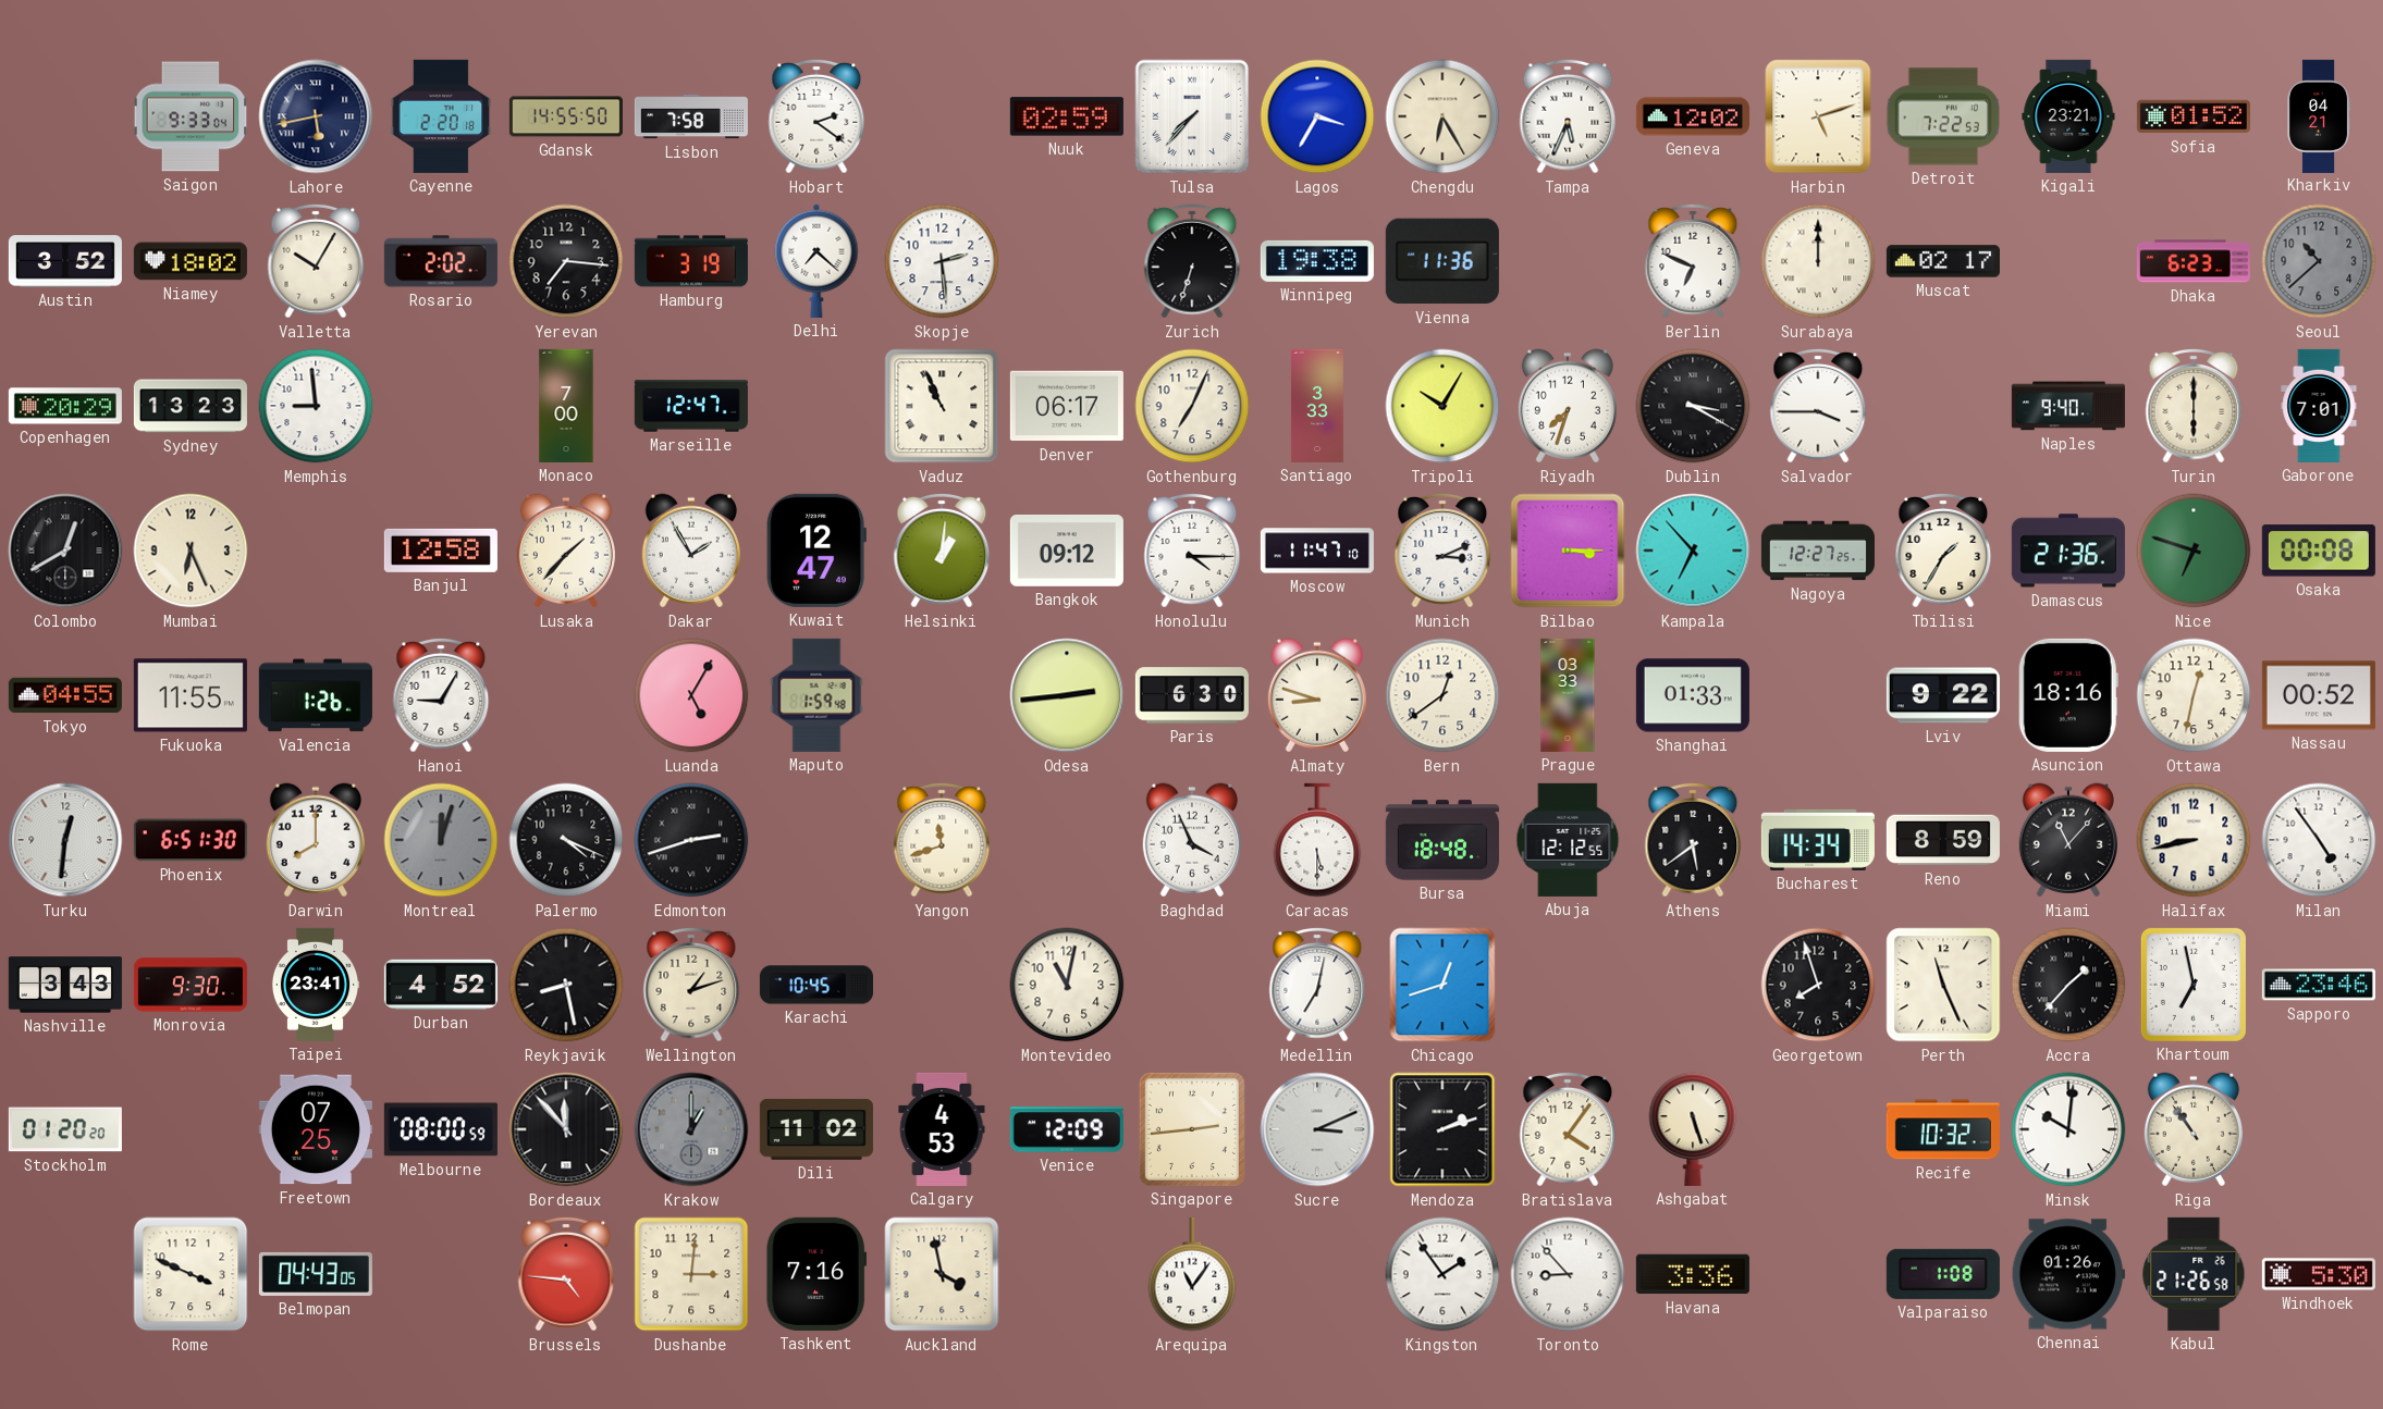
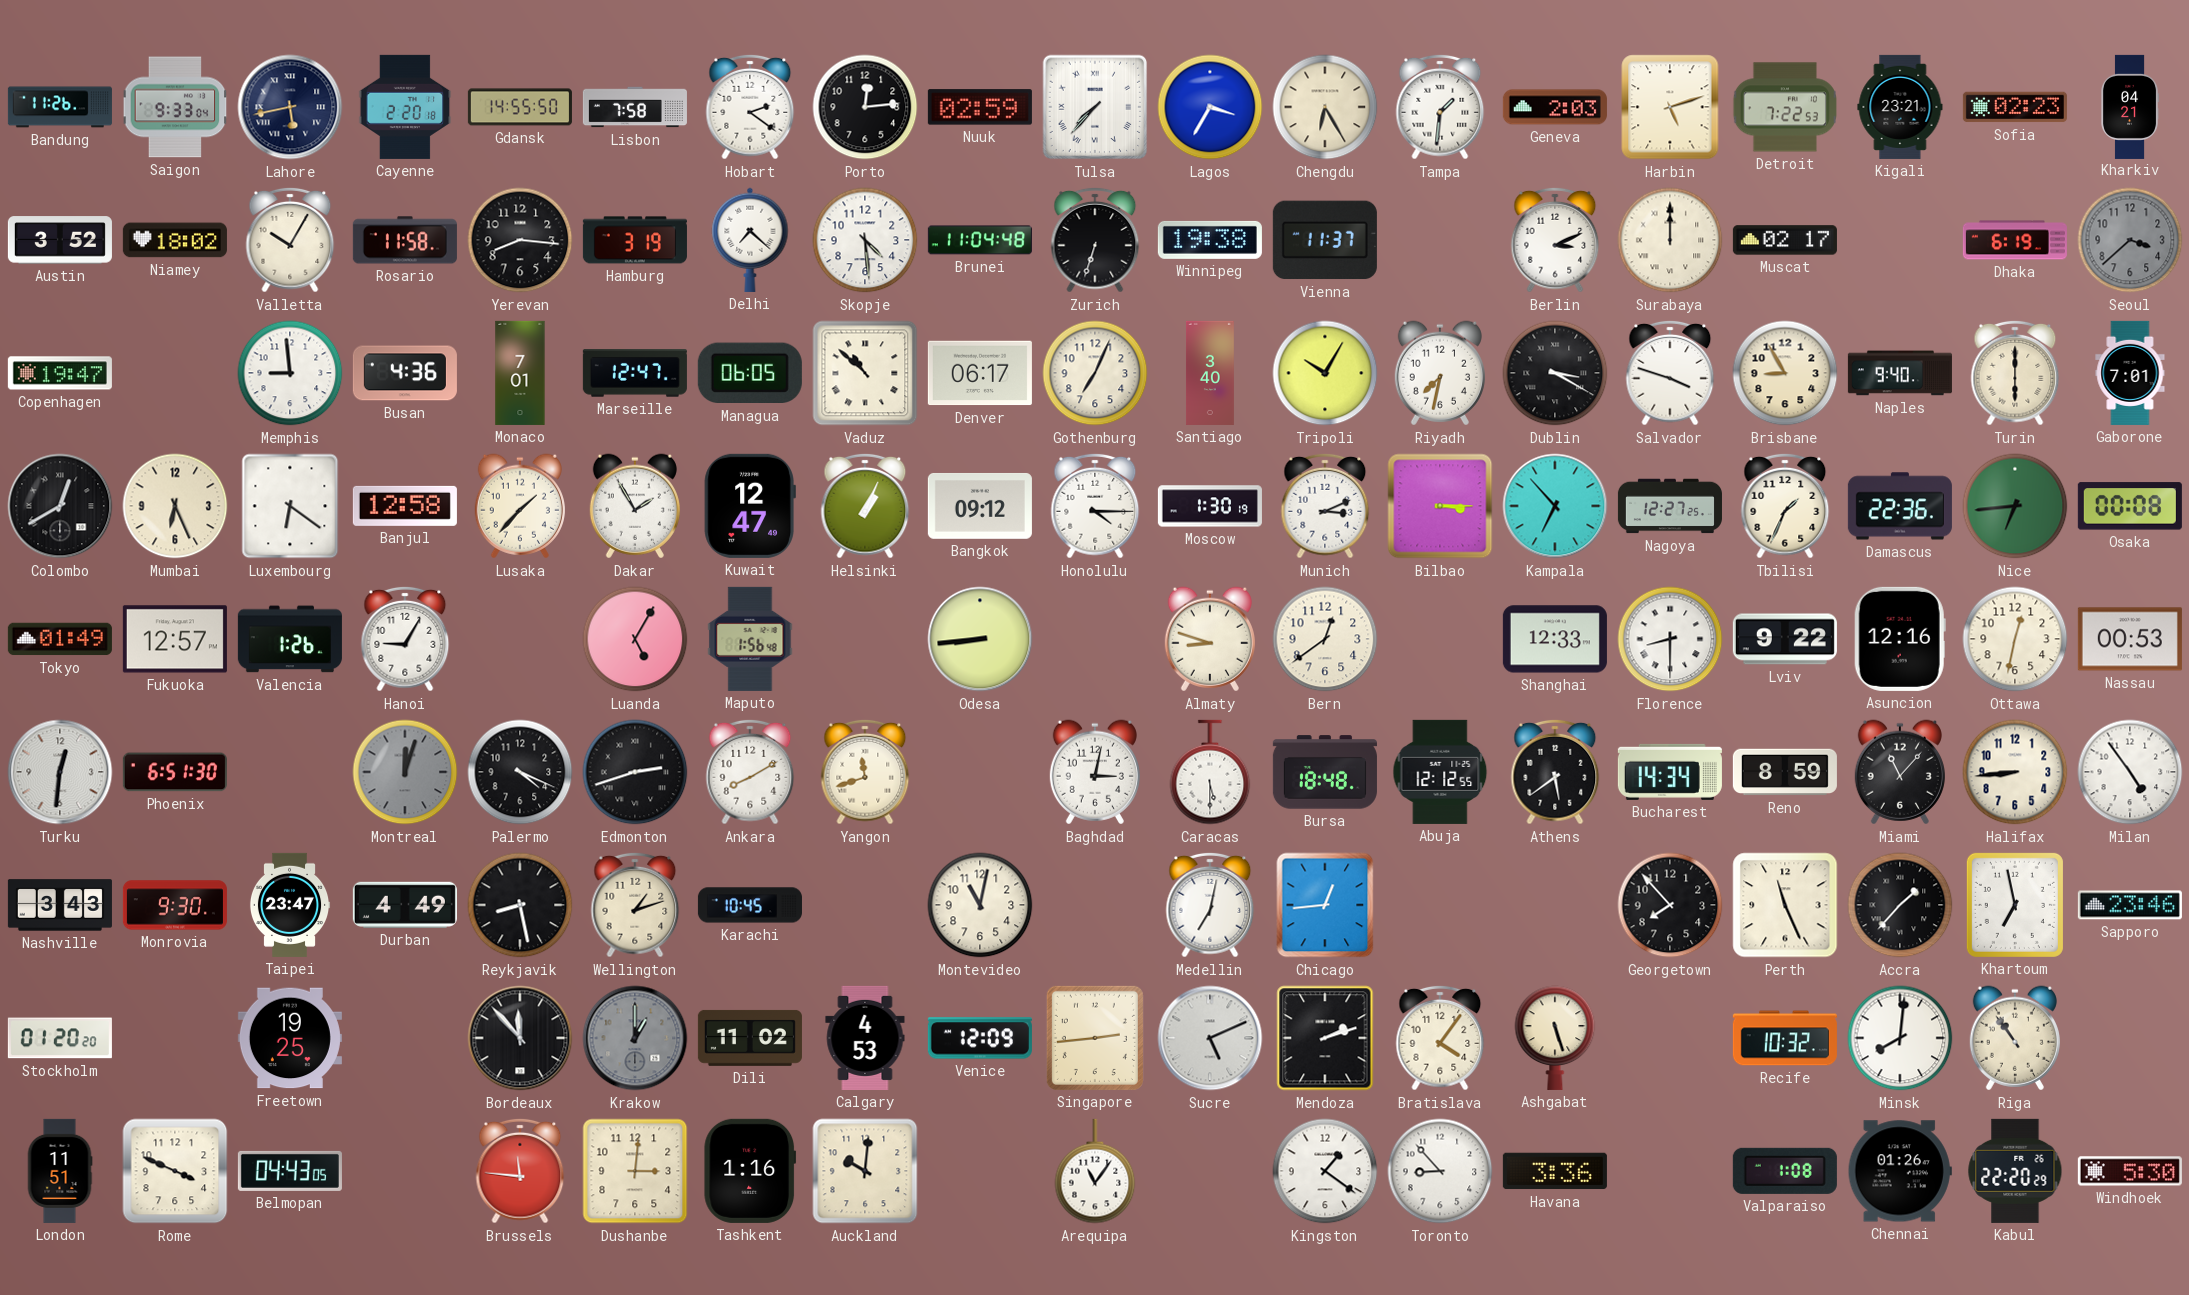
Bandung: none -> 11:26 (60, 107)
Porto: none -> 12:14 (865, 107)
Tampa: 5:34 -> 1:31 (1440, 107)
Geneva: 12:02 -> 2:03 (1555, 107)
Sofia: 01:52 -> 02:23 (2015, 107)
Rosario: 2:02 -> 11:58 (405, 240)
Yerevan: 7:16 -> 8:16 (520, 240)
Skopje: 2:29 -> 4:29 (865, 240)
Brunei: none -> 11:04 (980, 240)
Vienna: 11:36 -> 11:37 (1325, 240)
Berlin: 6:49 -> 3:11 (1555, 240)
Dhaka: 6:23 -> 6:19 (2015, 240)
Seoul: 10:38 -> 3:38 (2130, 240)
Copenhagen: 20:29 -> 19:47 (60, 373)
Sydney: 13:23 -> none (191, 406)
Busan: none -> 4:36 (405, 373)
Monaco: 7:00 -> 7:01 (520, 373)
Managua: none -> 06:05 (750, 373)
Vaduz: 10:56 -> 10:52 (865, 373)
Santiago: 3:33 -> 3:40 (1210, 373)
Riyadh: 7:33 -> 7:32 (1440, 373)
Salvador: 3:45 -> 3:48 (1670, 373)
Brisbane: none -> 8:55 (1785, 373)
Luxembourg: none -> 6:21 (290, 506)
Helsinki: 1:01 -> 1:04 (865, 506)
Moscow: 11:47 -> 1:30 (1210, 506)
Tbilisi: 1:35 -> 1:34 (1785, 506)
Damascus: 21:36 -> 22:36 (1900, 506)
Nice: 6:48 -> 6:44 (2015, 506)
Tokyo: 04:55 -> 01:49 (60, 639)
Fukuoka: 11:55 -> 12:57 (175, 639)
Maputo: 1:59 -> 1:56 (750, 639)
Odesa: 2:44 -> 8:44 (980, 639)
Paris: 6:30 -> none (1192, 695)
Prague: 03:33 -> none (1568, 695)
Shanghai: 01:33 -> 12:33 (1555, 639)
Florence: none -> 8:30 (1670, 639)
Asuncion: 18:16 -> 12:16 (1900, 639)
Nassau: 00:52 -> 00:53 (2130, 639)
Darwin: 8:00 -> none (316, 840)
Ankara: none -> 8:10 (750, 772)
Baghdad: 3:56 -> 3:02 (1095, 772)
Halifax: 8:43 -> 8:44 (2015, 772)
Taipei: 23:41 -> 23:47 (290, 905)
Durban: 4:52 -> 4:49 (405, 905)
Chicago: 12:42 -> 12:44 (1325, 905)
Georgetown: 7:57 -> 7:53 (1670, 905)
Freetown: 07:25 -> 19:25 (290, 1038)
Melbourne: 08:00 -> none (441, 1129)
Sucre: 3:11 -> 5:11 (1210, 1038)
Minsk: 10:01 -> 8:01 (1900, 1038)
London: none -> 11:51 (60, 1171)
Brussels: 4:46 -> 11:46 (520, 1171)
Tashkent: 7:16 -> 1:16 (750, 1171)
Auckland: 3:58 -> 10:01 (865, 1171)
Kingston: 1:54 -> 1:21 (1325, 1171)
Kabul: 21:26 -> 22:20 (2015, 1171)
